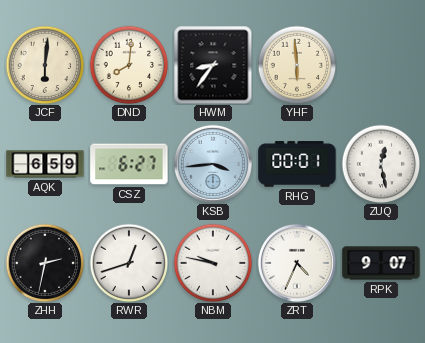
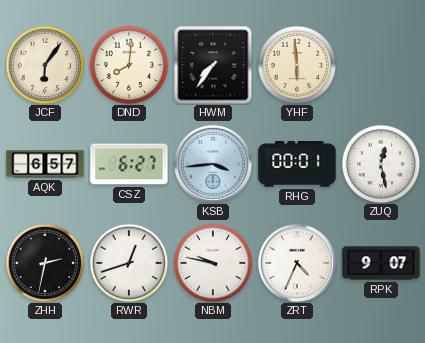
JCF: 6:01 -> 6:06 (45, 65)
HWM: 8:36 -> 7:36 (213, 65)
AQK: 6:59 -> 6:57 (45, 164)
